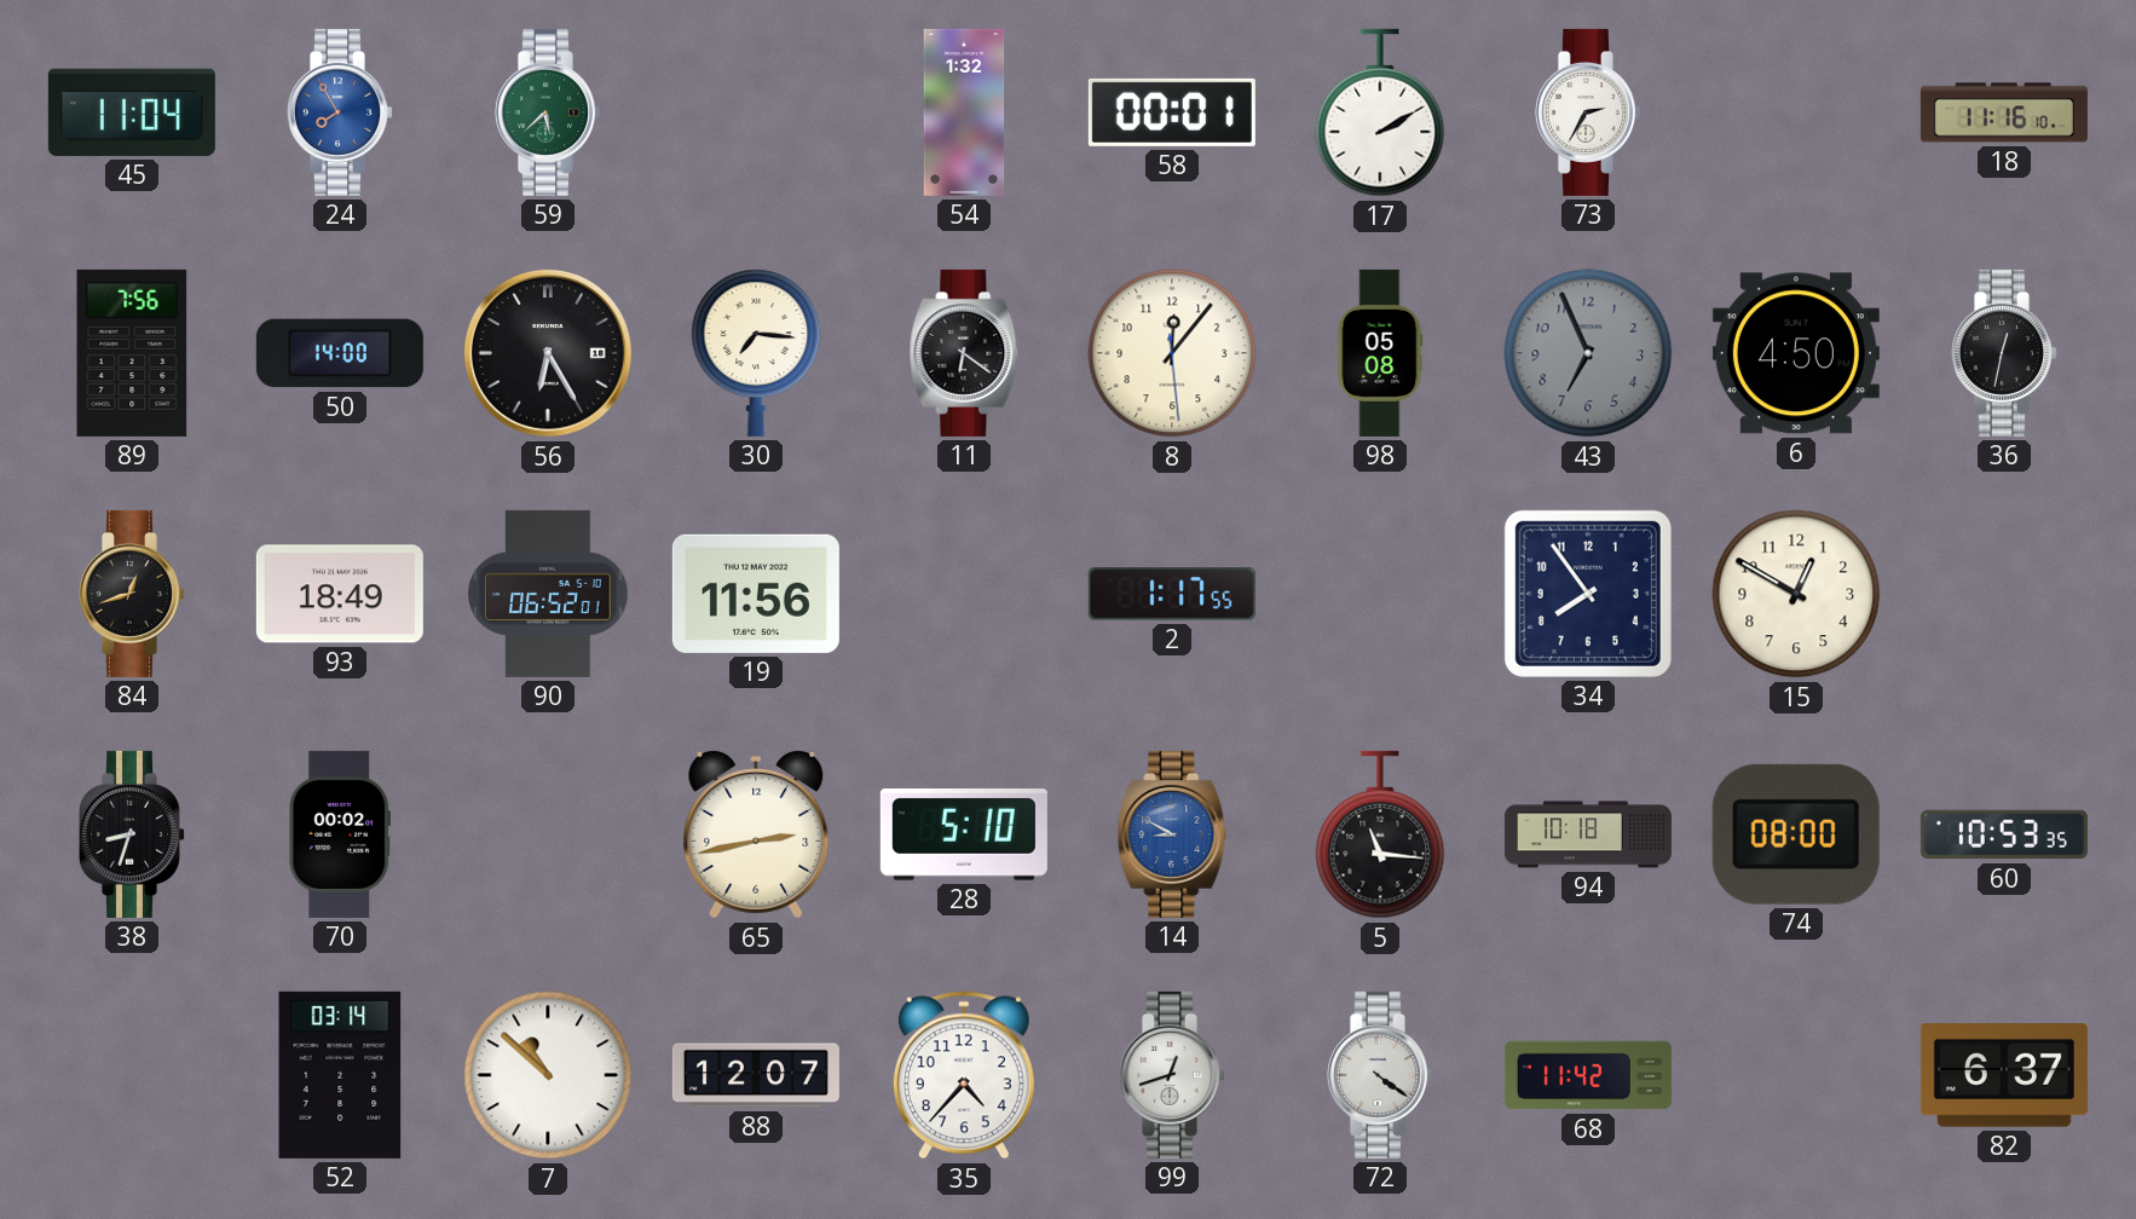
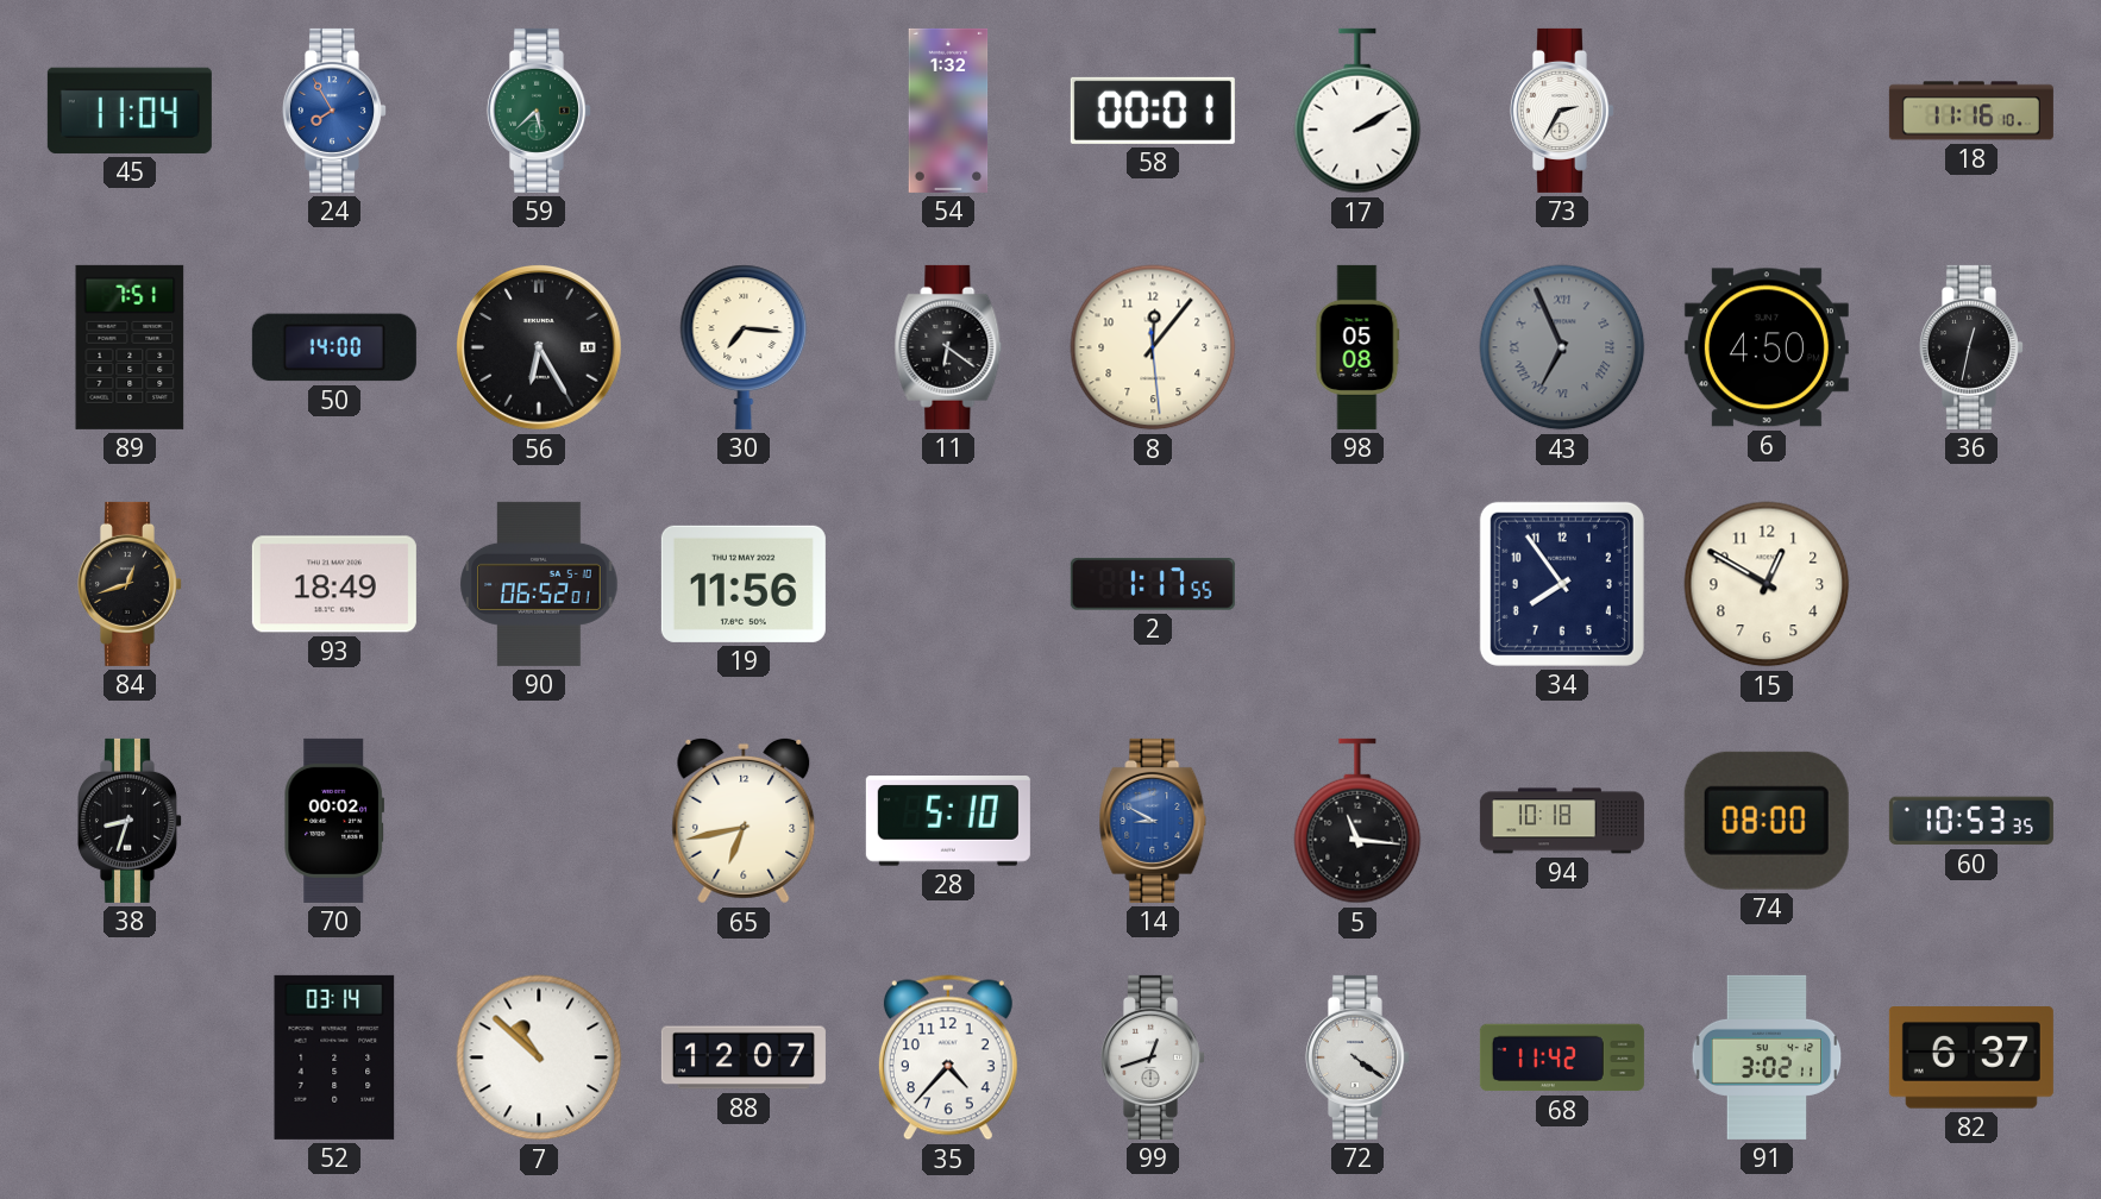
89: 7:56 -> 7:51 (130, 347)
43 numerals: Arabic -> Roman (1562, 347)
65: 2:43 -> 6:43 (744, 821)
91: none -> 3:02 (1767, 1057)
